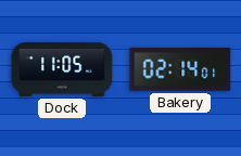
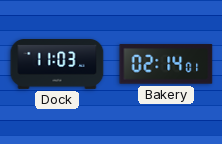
Dock: 11:05 -> 11:03 (57, 65)
